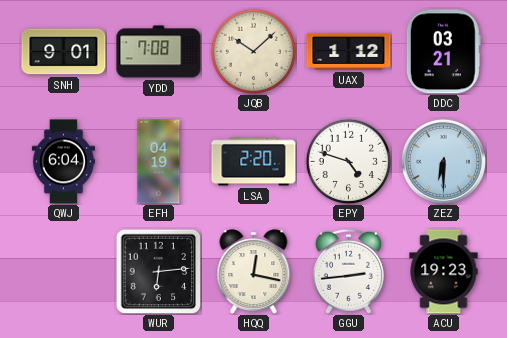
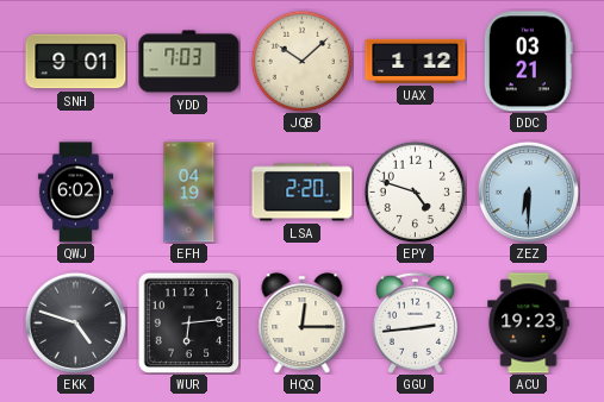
YDD: 7:08 -> 7:03 (189, 62)
QWJ: 6:04 -> 6:02 (75, 193)
EKK: none -> 4:48 (75, 322)
HQQ: 12:17 -> 12:15 (303, 324)
